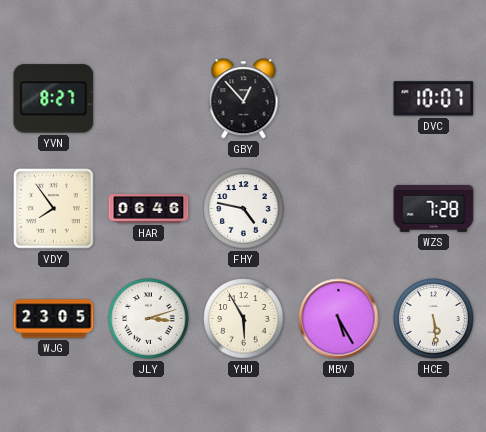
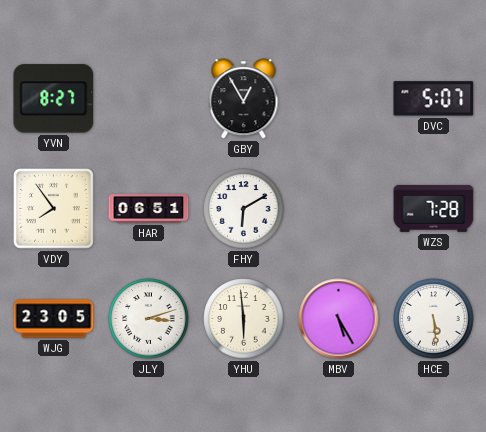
GBY: 12:53 -> 12:55 (244, 99)
DVC: 10:07 -> 5:07 (434, 99)
HAR: 06:46 -> 06:51 (149, 209)
FHY: 4:47 -> 6:10 (244, 209)
YHU: 5:55 -> 5:59 (244, 319)
